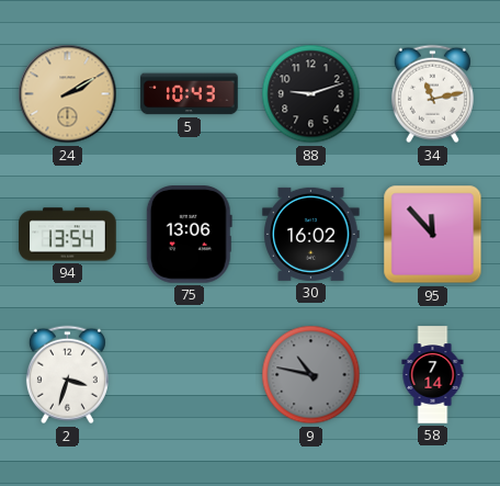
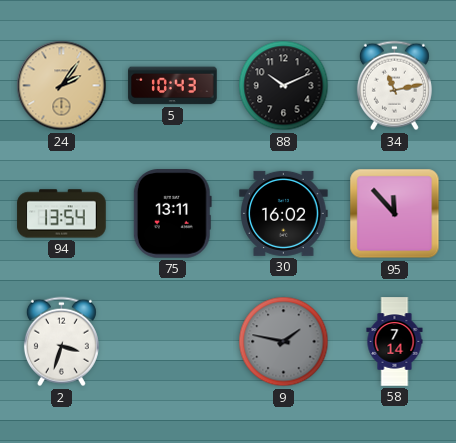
24: 2:10 -> 2:06 (62, 86)
88: 9:12 -> 10:11 (284, 86)
75: 13:06 -> 13:11 (172, 214)
9: 10:47 -> 1:47 (284, 342)
